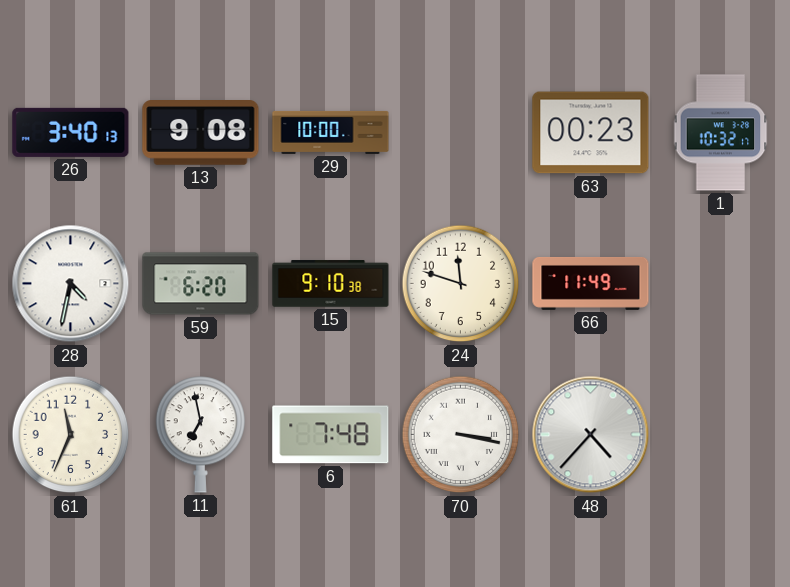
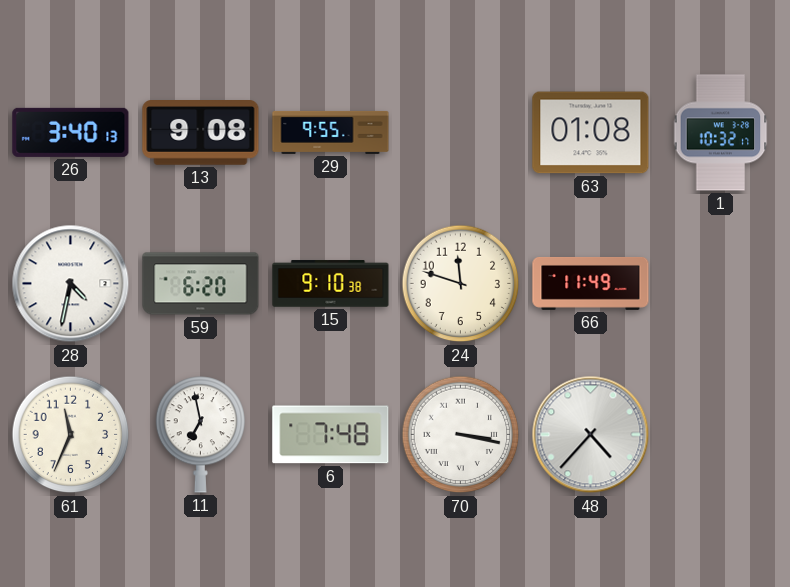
29: 10:00 -> 9:55 (331, 132)
63: 00:23 -> 01:08 (591, 133)
